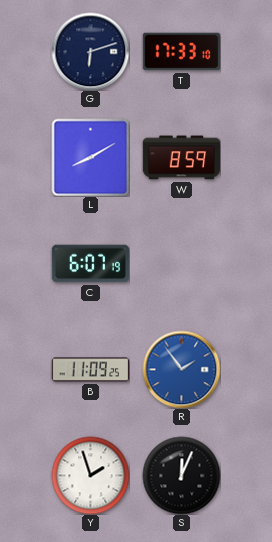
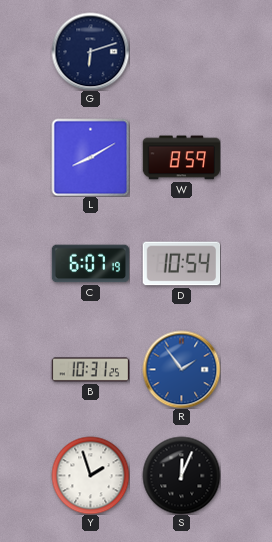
T: 17:33 -> none (181, 52)
D: none -> 10:54 (181, 264)
B: 11:09 -> 10:31 (90, 370)
